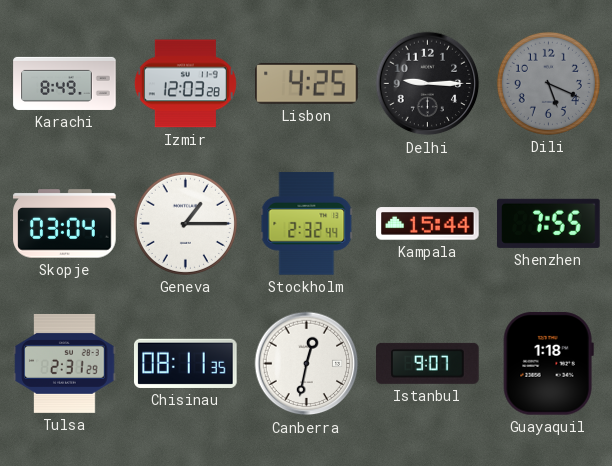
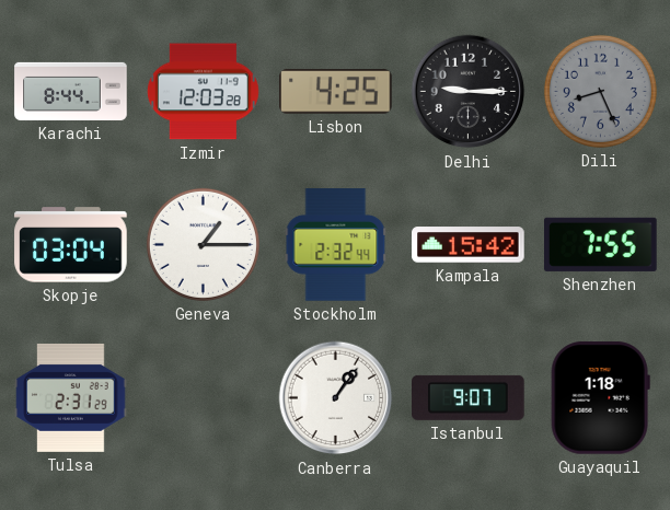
Karachi: 8:49 -> 8:44 (71, 91)
Dili: 5:19 -> 8:26 (600, 91)
Kampala: 15:44 -> 15:42 (469, 245)
Chisinau: 08:11 -> none (186, 363)
Canberra: 12:32 -> 1:06 (336, 398)
